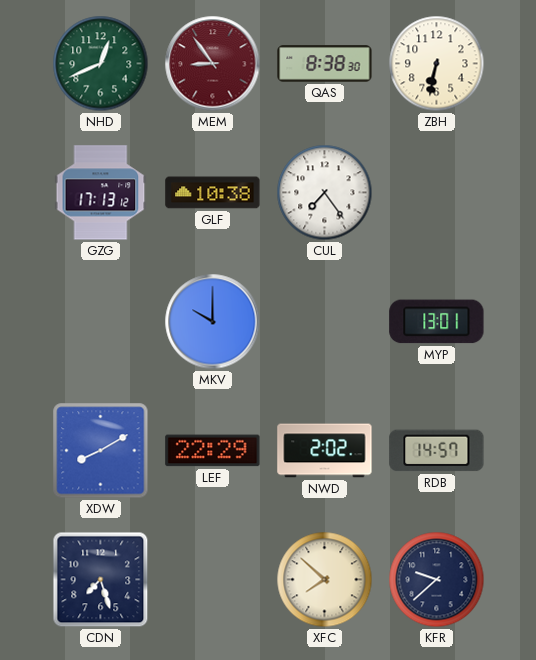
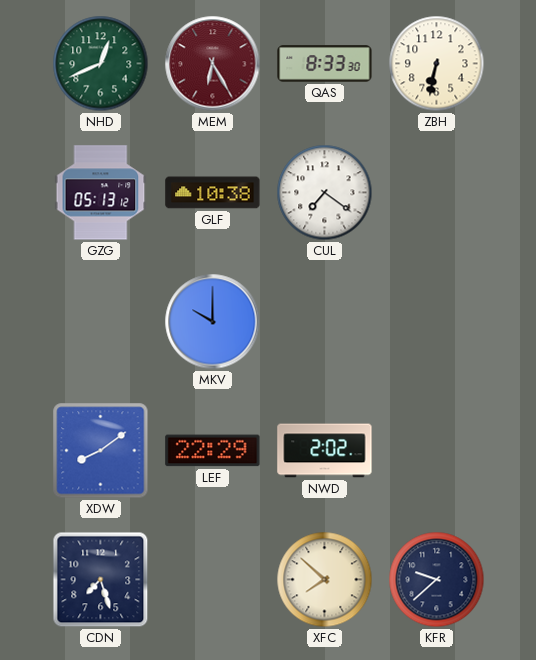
MEM: 8:54 -> 6:25 (213, 64)
QAS: 8:38 -> 8:33 (325, 64)
GZG: 17:13 -> 05:13 (101, 193)
CUL: 7:24 -> 7:21 (325, 193)
MYP: 13:01 -> none (437, 322)
XDW: 8:10 -> 8:09 (101, 451)
RDB: 14:57 -> none (437, 451)
